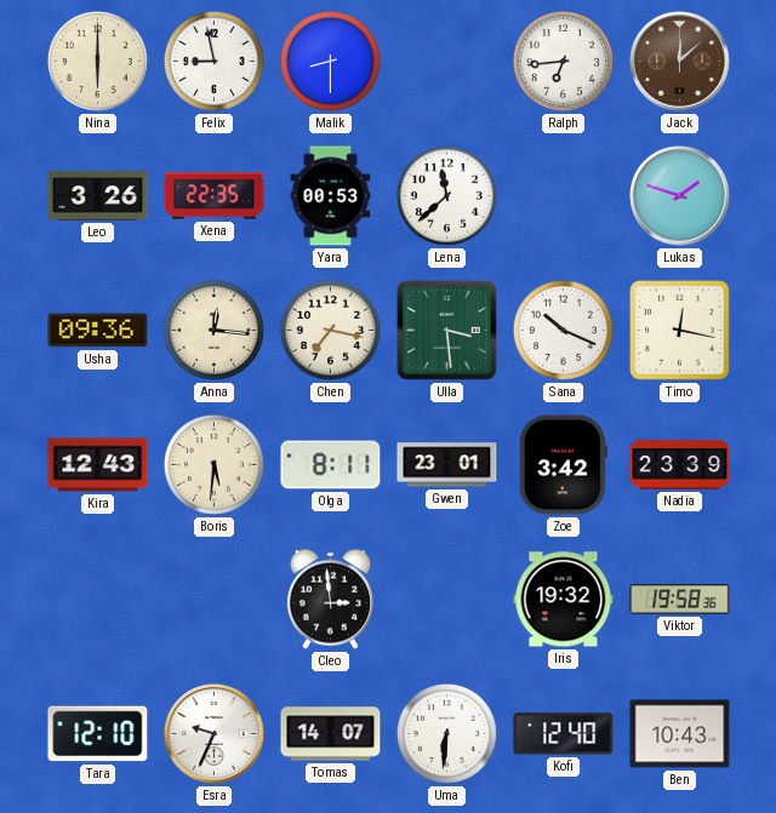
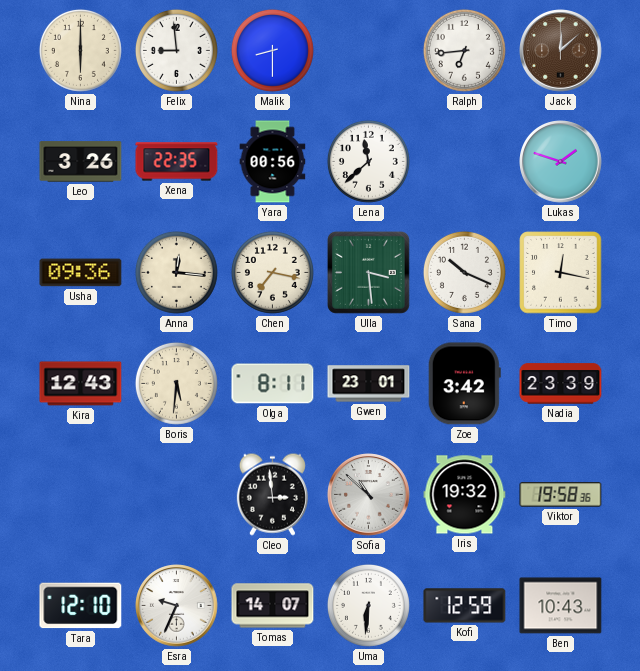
Felix: 8:58 -> 8:59 (176, 50)
Yara: 00:53 -> 00:56 (273, 162)
Sofia: none -> 10:52 (369, 495)
Kofi: 12:40 -> 12:59 (465, 606)
